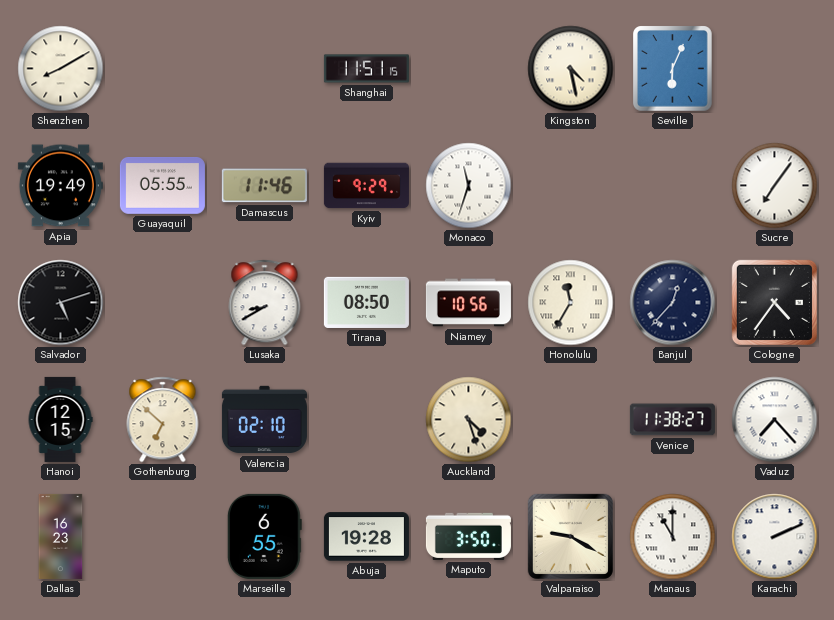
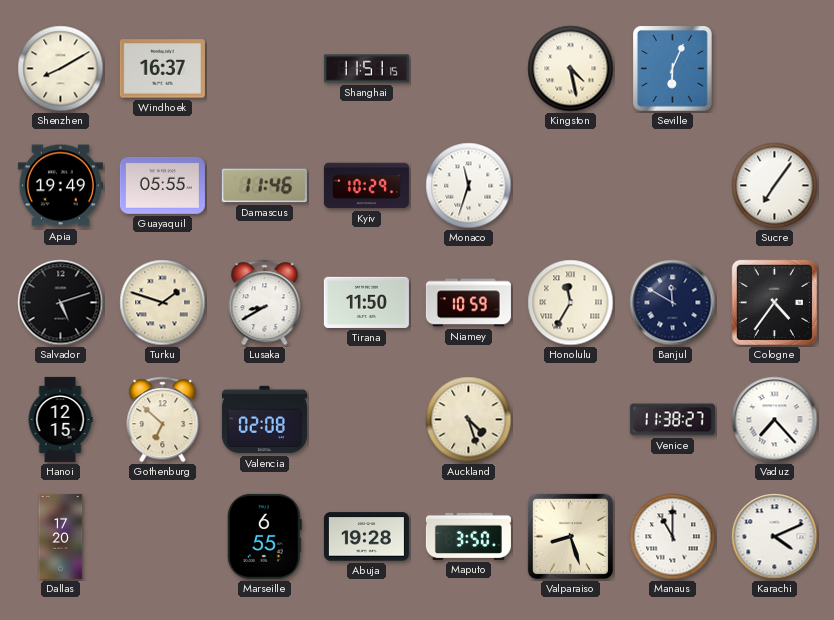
Windhoek: none -> 16:37 (162, 69)
Kyiv: 9:29 -> 10:29 (366, 186)
Turku: none -> 1:48 (163, 303)
Tirana: 08:50 -> 11:50 (366, 302)
Niamey: 10:56 -> 10:59 (468, 303)
Banjul: 12:37 -> 11:50 (673, 303)
Valencia: 02:10 -> 02:08 (264, 420)
Dallas: 16:23 -> 17:20 (61, 536)
Valparaiso: 9:20 -> 8:27 (570, 536)
Karachi: 2:11 -> 4:11 (775, 537)
